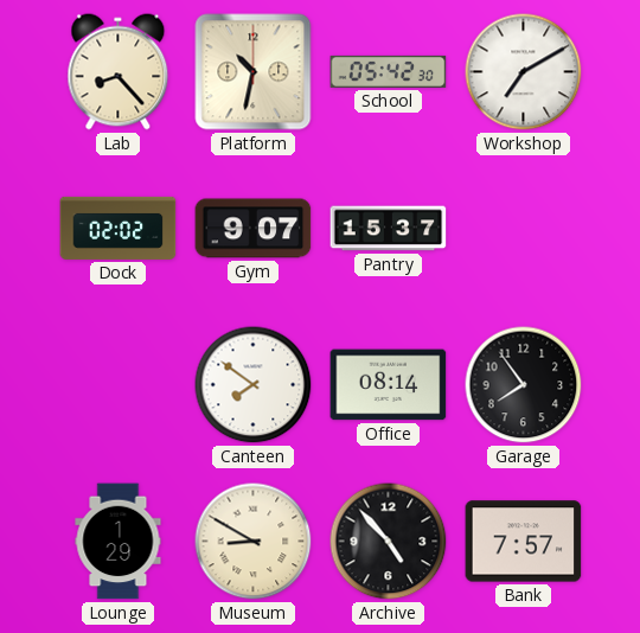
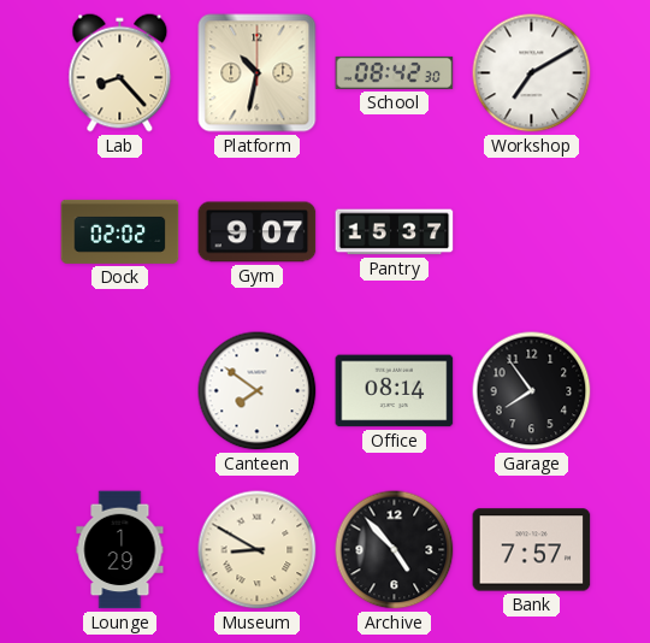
School: 05:42 -> 08:42 (395, 72)
